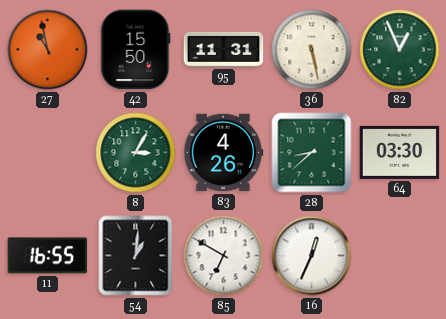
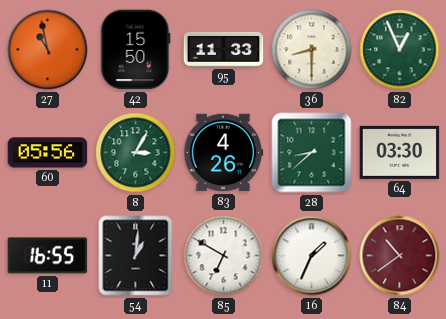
95: 11:31 -> 11:33 (224, 49)
36: 5:28 -> 8:30 (312, 50)
60: none -> 05:56 (48, 153)
16: 12:34 -> 1:34 (312, 256)
84: none -> 10:39 (400, 256)
